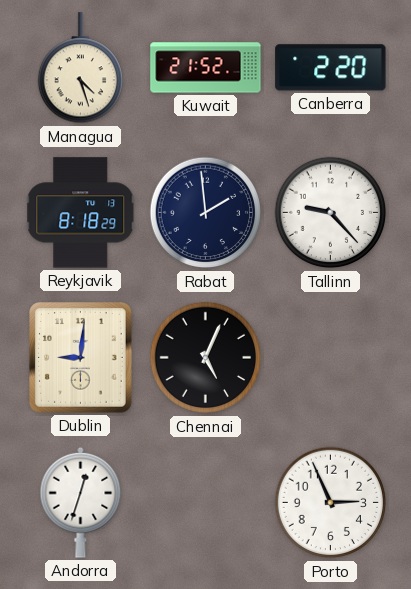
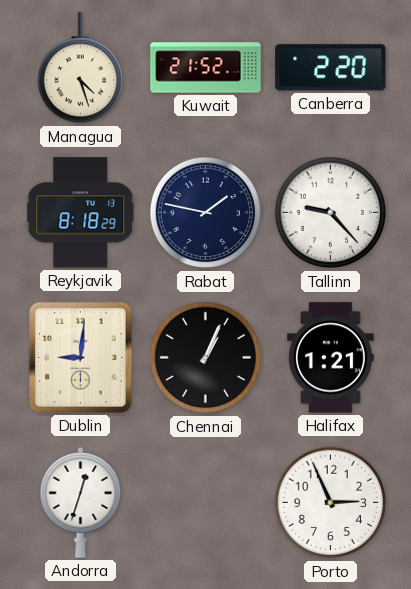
Rabat: 1:59 -> 1:47 (206, 213)
Chennai: 5:04 -> 1:04 (206, 358)
Halifax: none -> 1:21 (331, 358)
